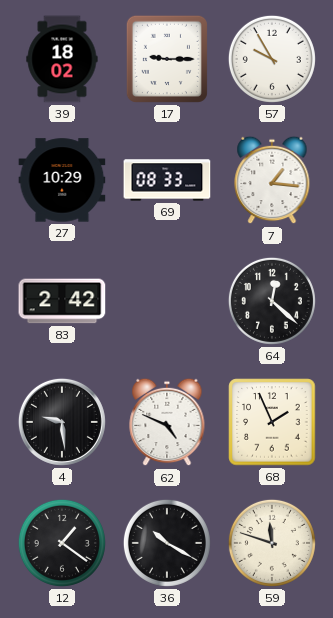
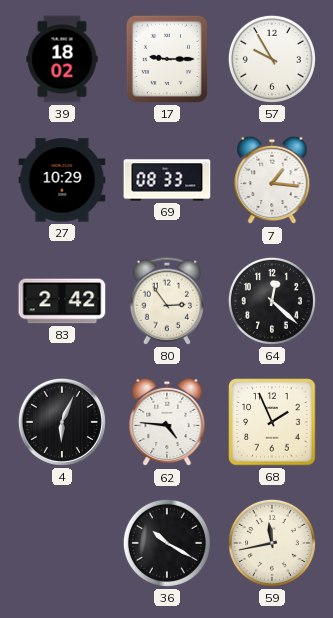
80: none -> 2:54 (167, 301)
4: 9:29 -> 6:04 (62, 422)
62: 4:49 -> 4:46 (167, 422)
12: 1:21 -> none (62, 543)
59: 11:48 -> 11:43 (272, 543)
